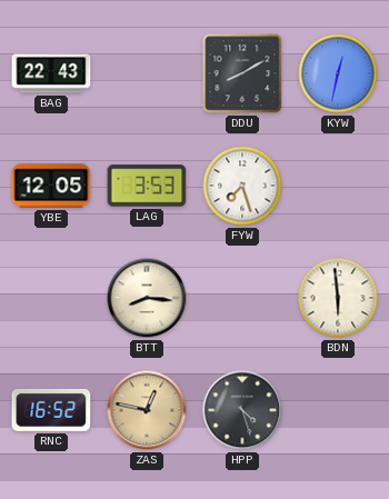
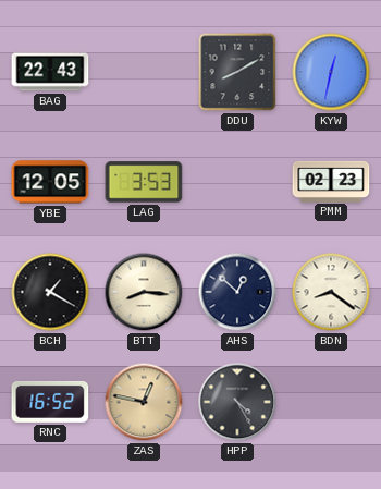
FYW: 7:27 -> none (242, 186)
PMM: none -> 02:23 (331, 181)
BCH: none -> 1:20 (50, 292)
AHS: none -> 12:52 (237, 292)
BDN: 5:59 -> 8:21 (331, 292)
HPP: 4:27 -> 4:25 (237, 402)
